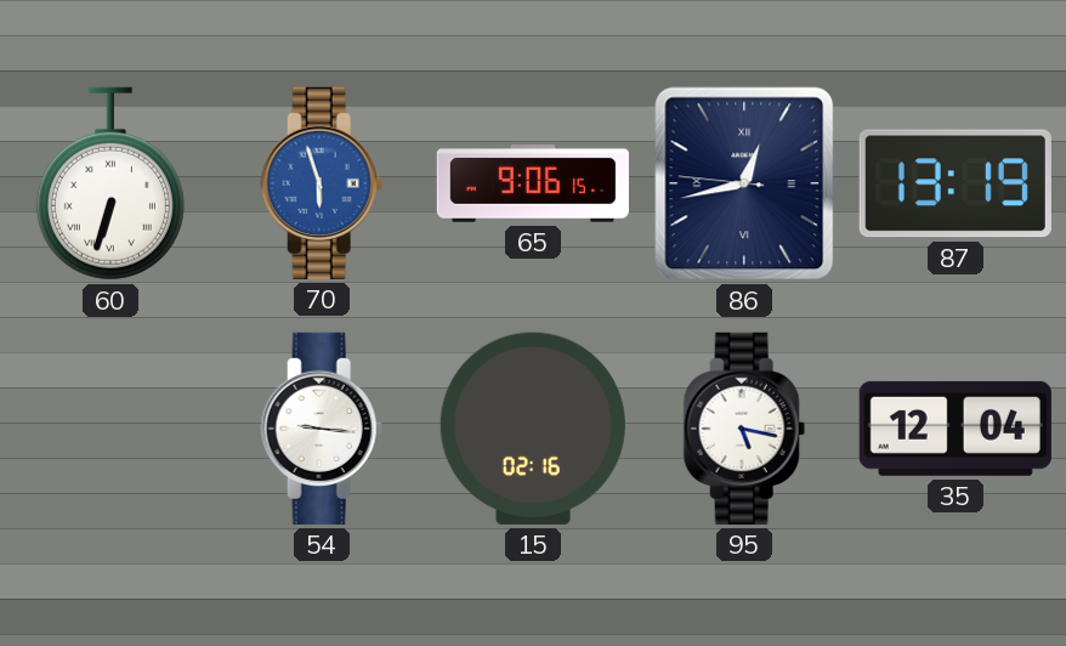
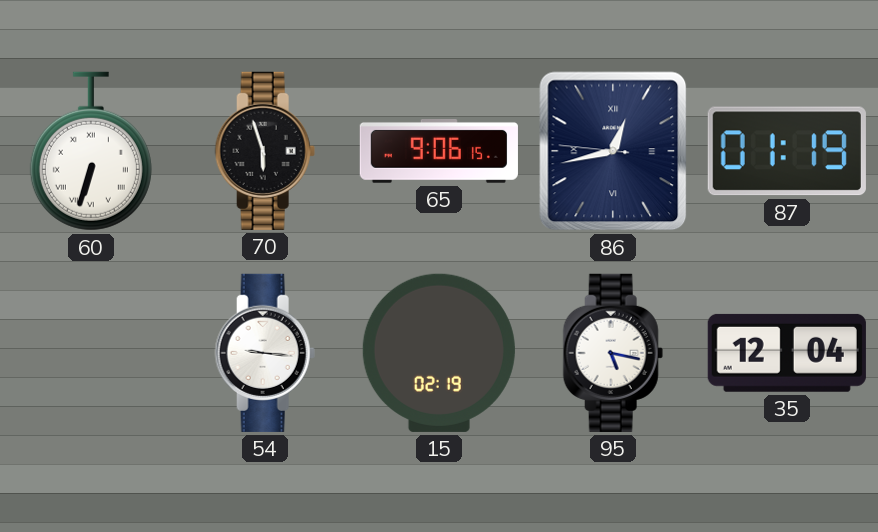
70 dial: blue -> black (265, 151)
87: 13:19 -> 01:19 (787, 151)
15: 02:16 -> 02:19 (439, 353)
